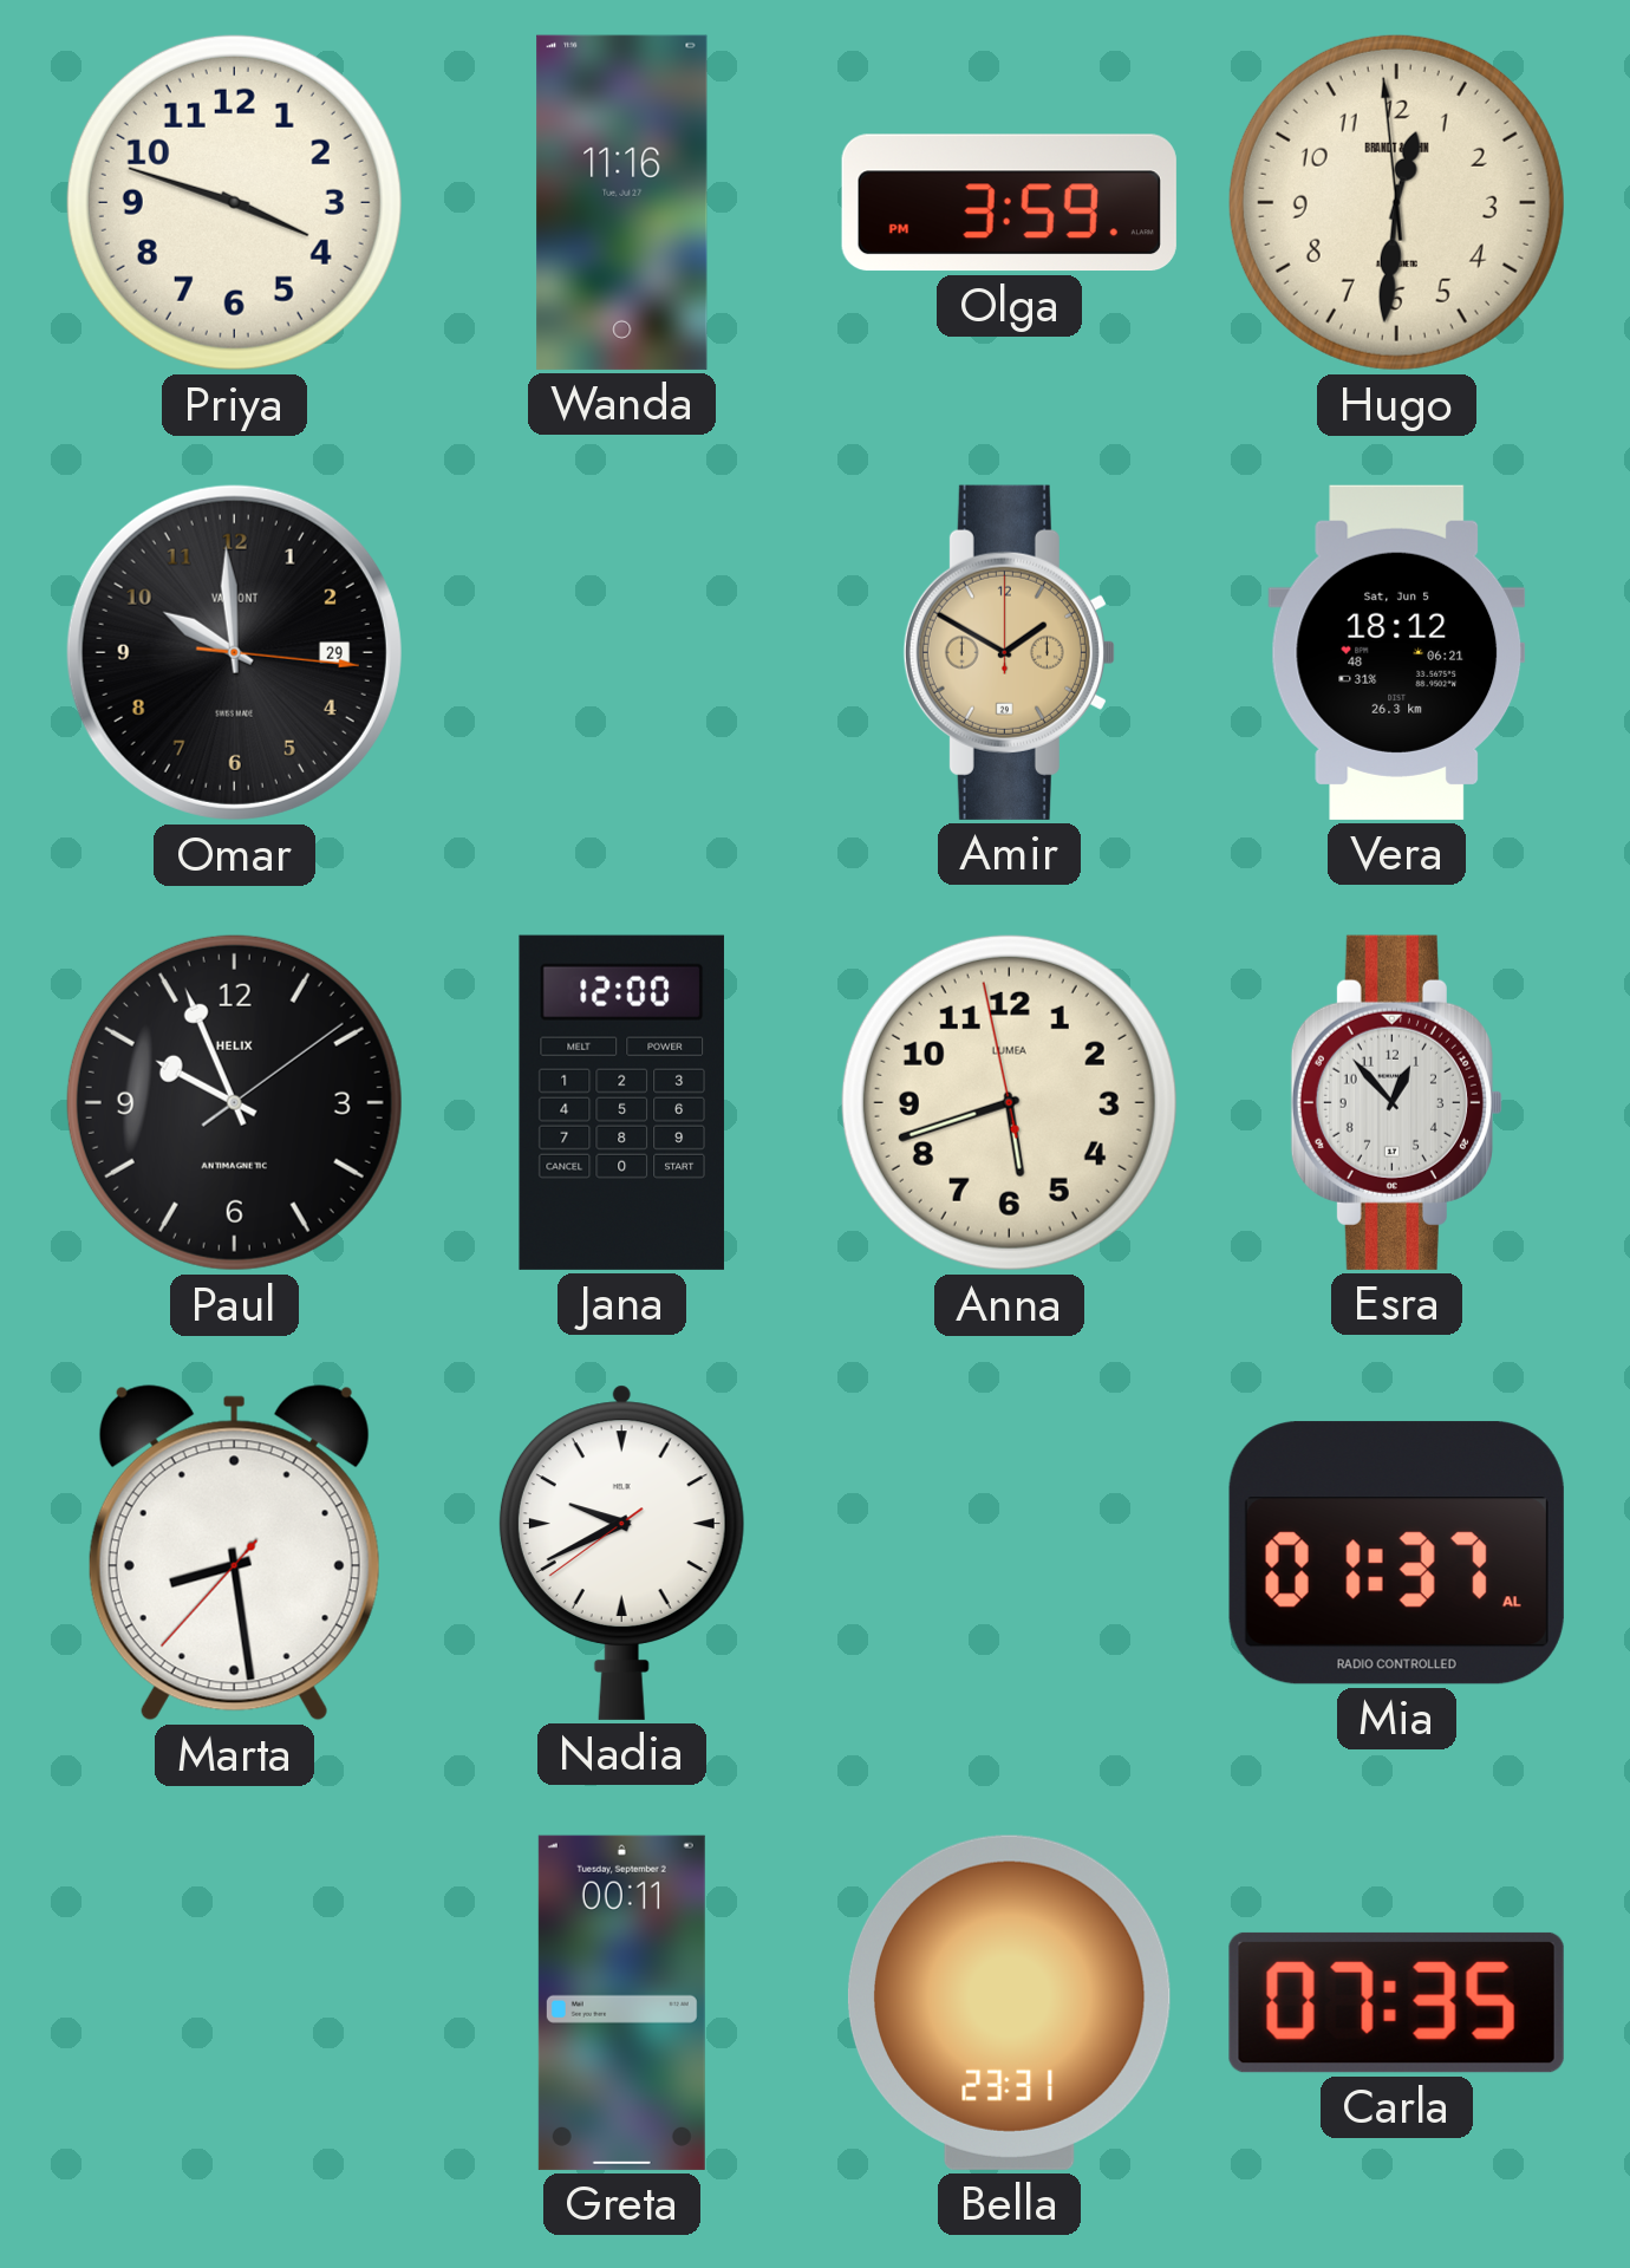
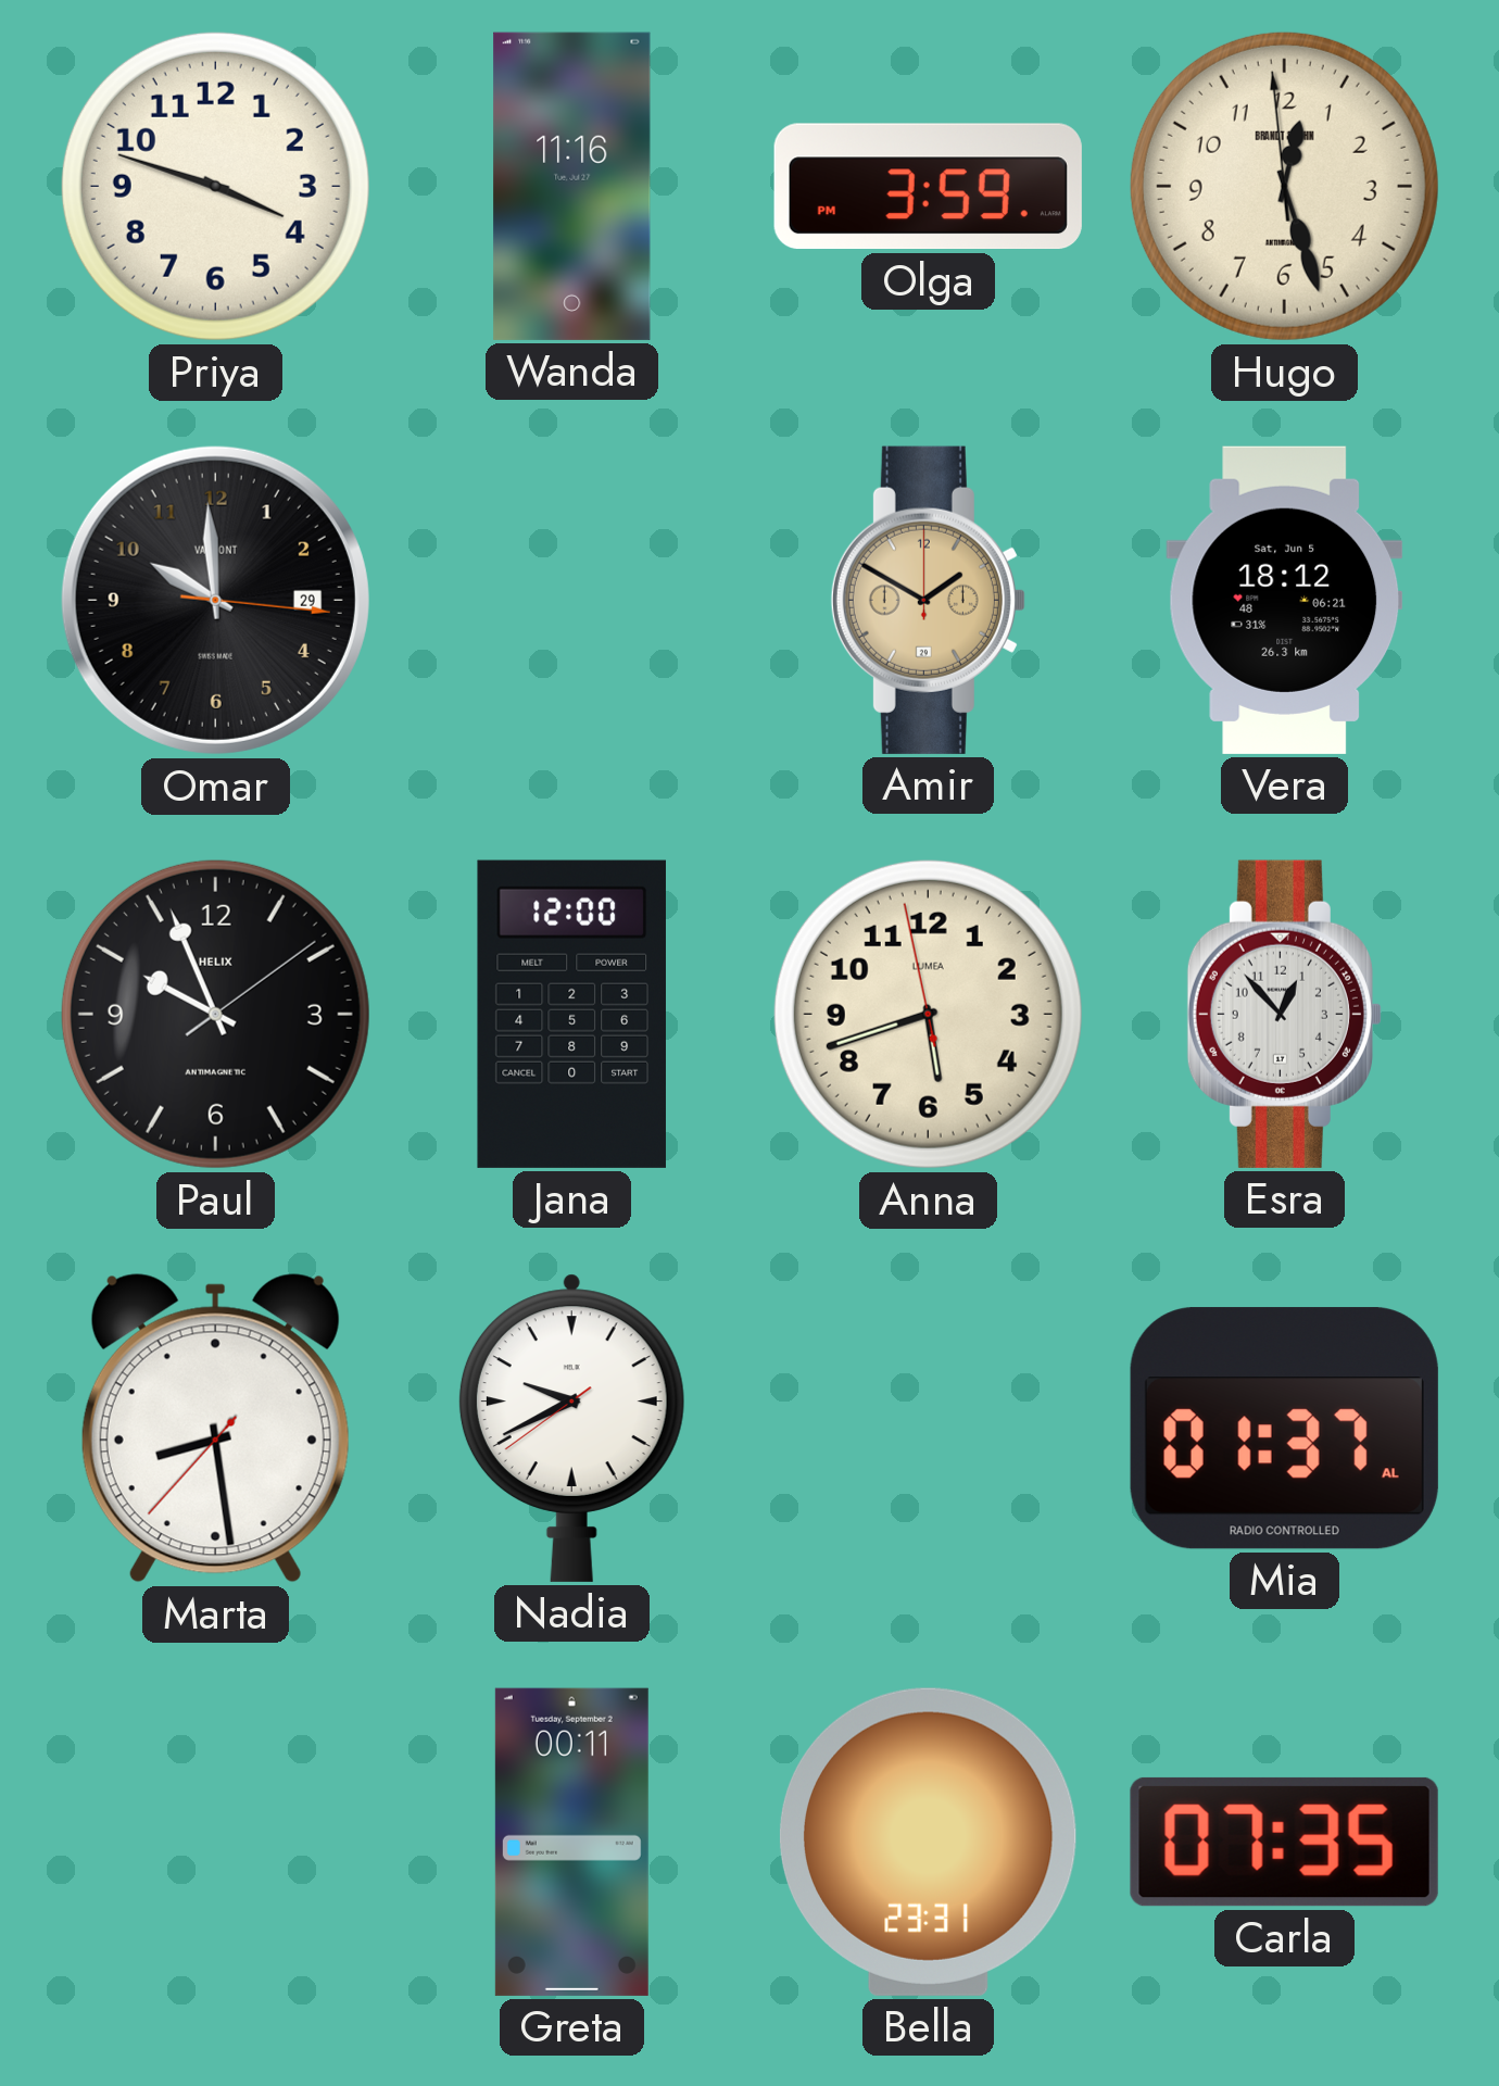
Hugo: 12:30 -> 12:26 (1284, 186)
